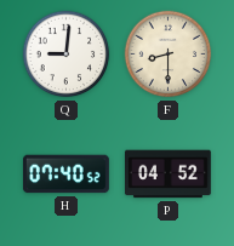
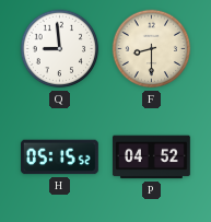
Q: 9:01 -> 8:59 (60, 49)
H: 07:40 -> 05:15 (59, 157)
